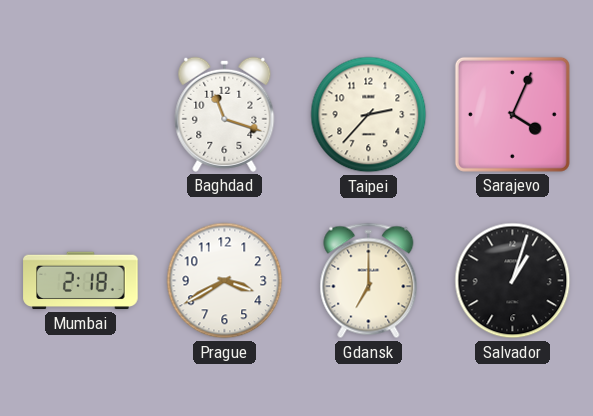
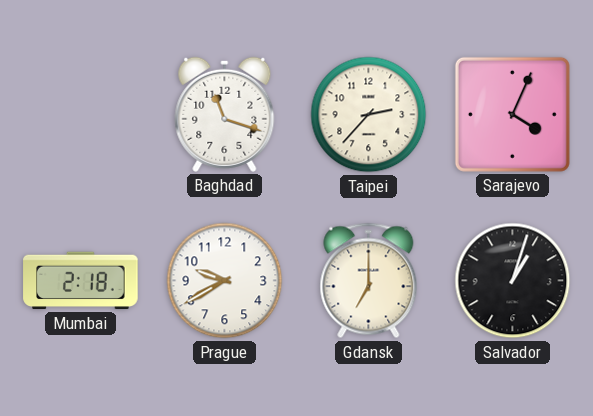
Prague: 3:40 -> 9:40 (225, 281)
